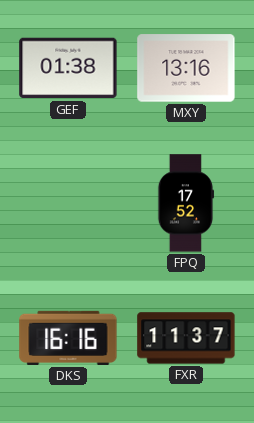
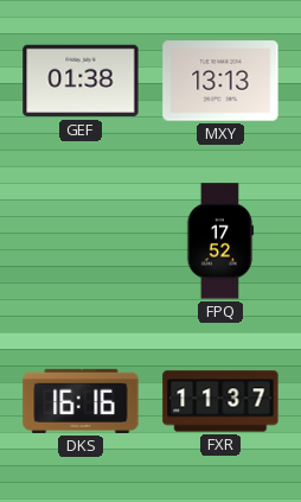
MXY: 13:16 -> 13:13 (220, 81)
